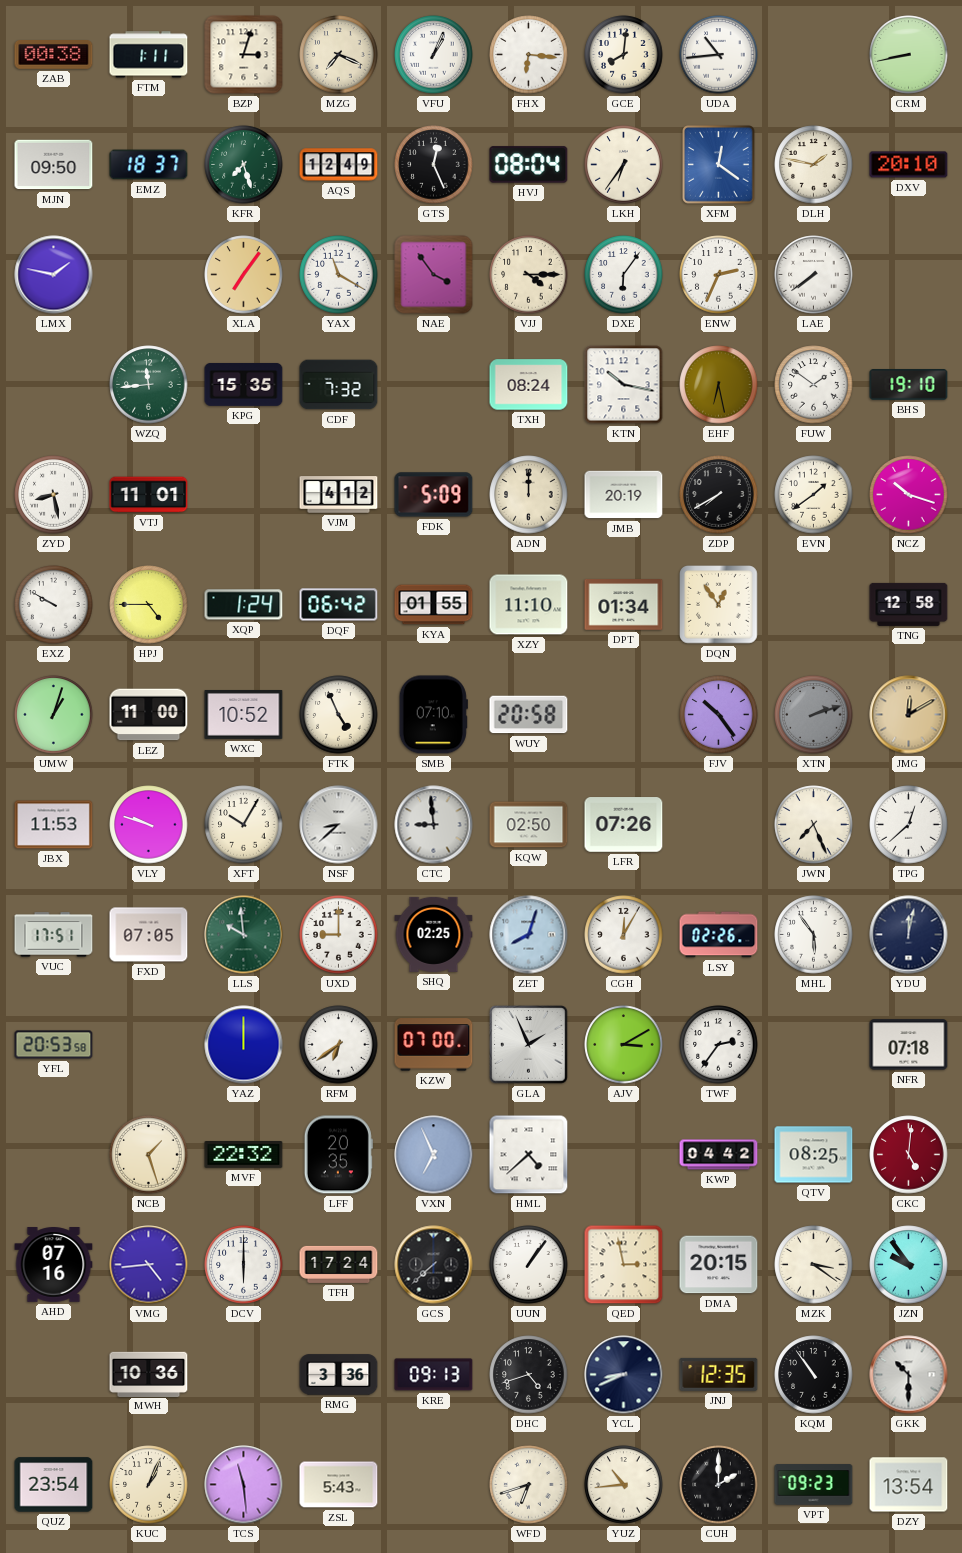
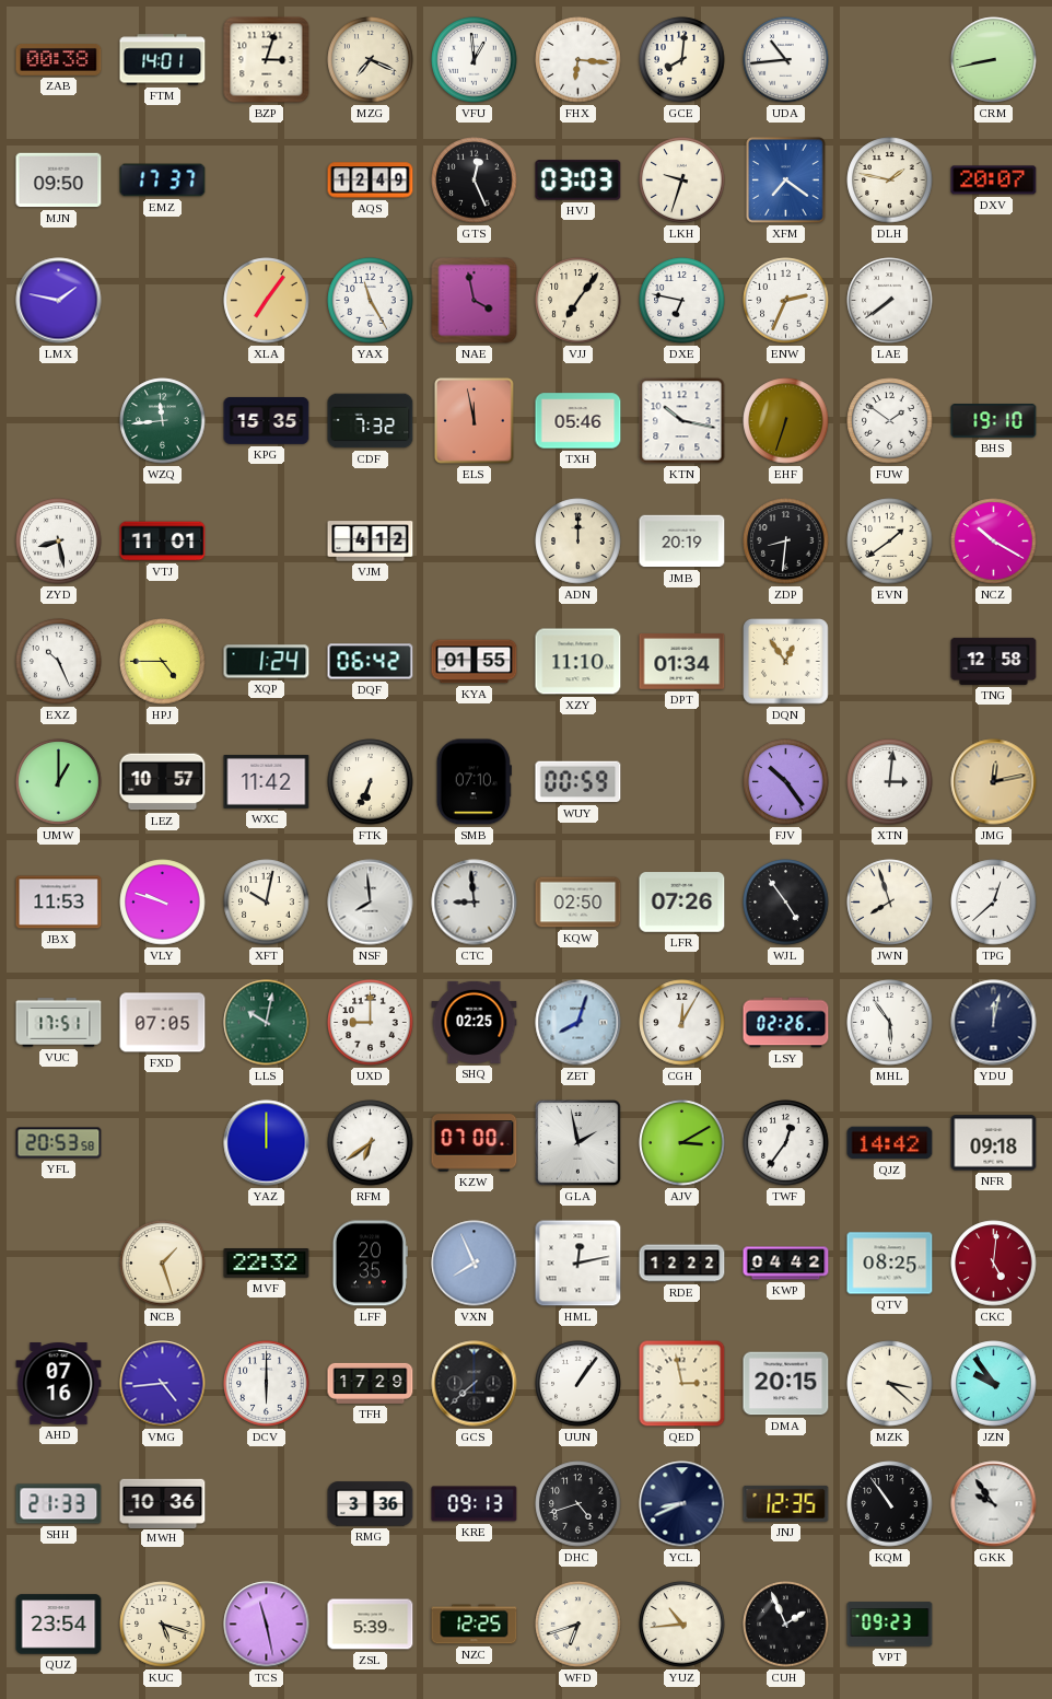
FTM: 1:11 -> 14:01 (163, 60)
VFU: 1:04 -> 12:59 (475, 60)
EMZ: 18:37 -> 17:37 (163, 181)
KFR: 7:27 -> none (244, 165)
HVJ: 08:04 -> 03:03 (578, 181)
LKH: 6:36 -> 9:33 (682, 181)
XFM: 12:21 -> 7:21 (786, 181)
DXV: 20:10 -> 20:07 (994, 181)
YAX: 11:20 -> 11:25 (371, 301)
NAE: 3:54 -> 3:58 (475, 301)
VJJ: 4:15 -> 7:06 (578, 301)
DXE: 6:06 -> 6:47 (682, 301)
ELS: none -> 11:58 (475, 421)
TXH: 08:24 -> 05:46 (578, 421)
EHF: 6:28 -> 6:33 (786, 421)
FDK: 5:09 -> none (434, 495)
ZDP: 7:40 -> 8:31 (786, 542)
NCZ: 10:18 -> 10:20 (994, 542)
EXZ: 9:50 -> 10:26 (59, 662)
UMW: 1:03 -> 1:00 (59, 782)
LEZ: 11:00 -> 10:57 (163, 782)
WXC: 10:52 -> 11:42 (267, 782)
FTK: 4:56 -> 6:34 (371, 782)
WUY: 20:58 -> 00:59 (578, 782)
XTN: 2:12 -> 3:01 (890, 782)
XTN dial: grey -> white (890, 782)
JMG: 12:10 -> 12:13 (994, 782)
XFT: 10:05 -> 10:02 (267, 903)
NSF: 8:38 -> 7:59 (371, 903)
WJL: none -> 4:54 (786, 903)
JWN: 7:26 -> 7:57 (890, 903)
LLS: 9:59 -> 10:02 (267, 1023)
GLA: 1:56 -> 1:58 (578, 1143)
TWF: 2:36 -> 12:36 (786, 1143)
QJZ: none -> 14:42 (890, 1143)
NFR: 07:18 -> 09:18 (994, 1143)
VXN: 6:56 -> 7:56 (475, 1264)
HML: 4:38 -> 12:13 (578, 1264)
RDE: none -> 12:22 (682, 1264)
TFH: 17:24 -> 17:29 (371, 1383)
MZK: 3:21 -> 3:22 (890, 1384)
SHH: none -> 21:33 (59, 1504)
GKK: 10:30 -> 9:54 (994, 1504)
KUC: 1:04 -> 5:18 (163, 1625)
TCS: 11:29 -> 11:28 (267, 1625)
ZSL: 5:43 -> 5:39 (371, 1625)
NZC: none -> 12:25 (475, 1625)
CUH: 2:00 -> 1:56 (786, 1625)
DZY: 13:54 -> none (909, 1485)
